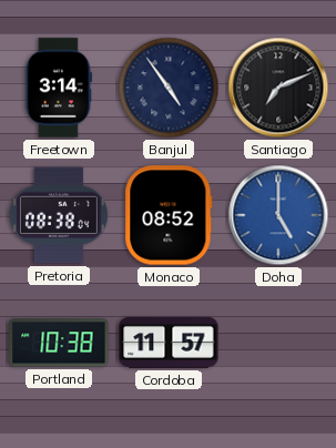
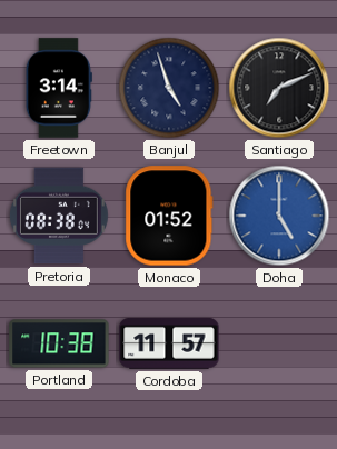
Banjul: 4:54 -> 4:57 (169, 88)
Monaco: 08:52 -> 01:52 (169, 216)
